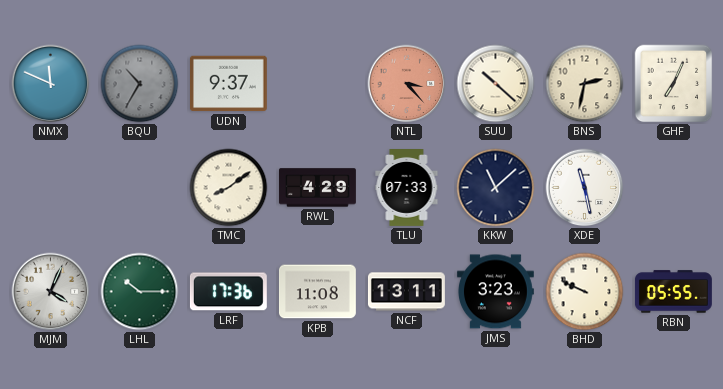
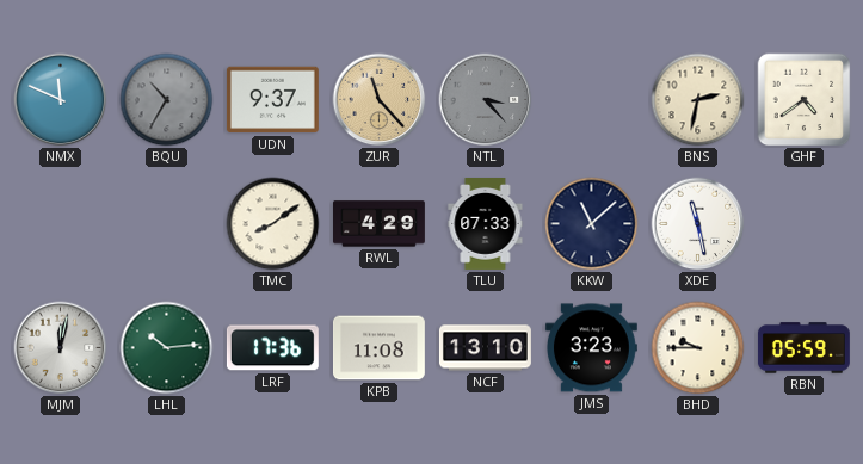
ZUR: none -> 11:23 (380, 100)
NTL dial: salmon -> grey (486, 100)
SUU: 10:22 -> none (496, 84)
GHF: 7:04 -> 4:39 (805, 100)
MJM: 4:04 -> 12:02 (61, 348)
LHL: 10:15 -> 10:14 (167, 348)
NCF: 13:11 -> 13:10 (485, 348)
BHD: 9:49 -> 9:45 (698, 348)
RBN: 05:55 -> 05:59 (803, 348)
